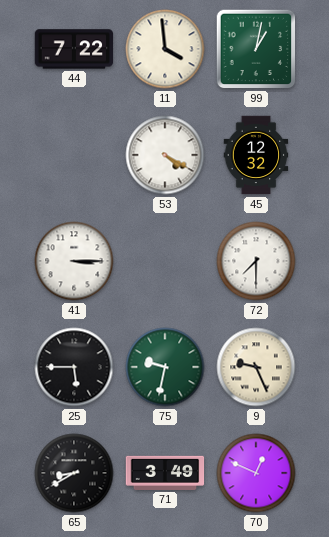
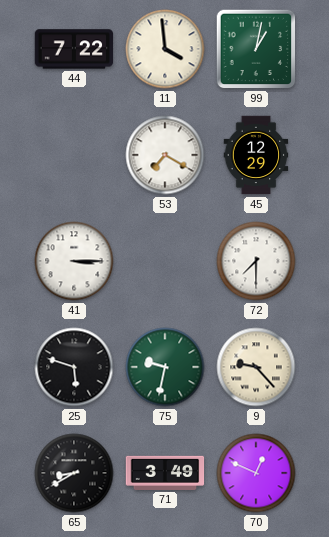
53: 4:20 -> 7:20 (165, 155)
45: 12:32 -> 12:29 (256, 155)
25: 5:45 -> 5:48 (74, 367)
9: 9:26 -> 9:23 (256, 367)
